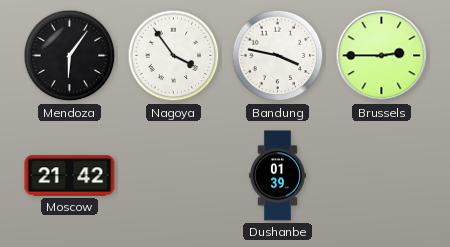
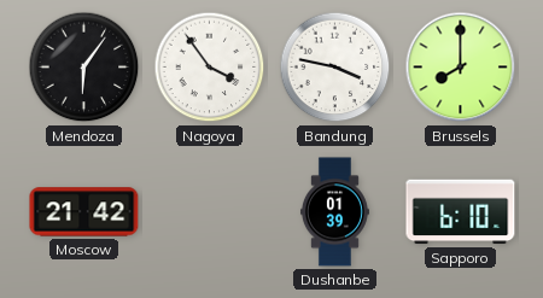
Brussels: 2:45 -> 8:00 (461, 68)
Sapporo: none -> 6:10 (461, 212)
